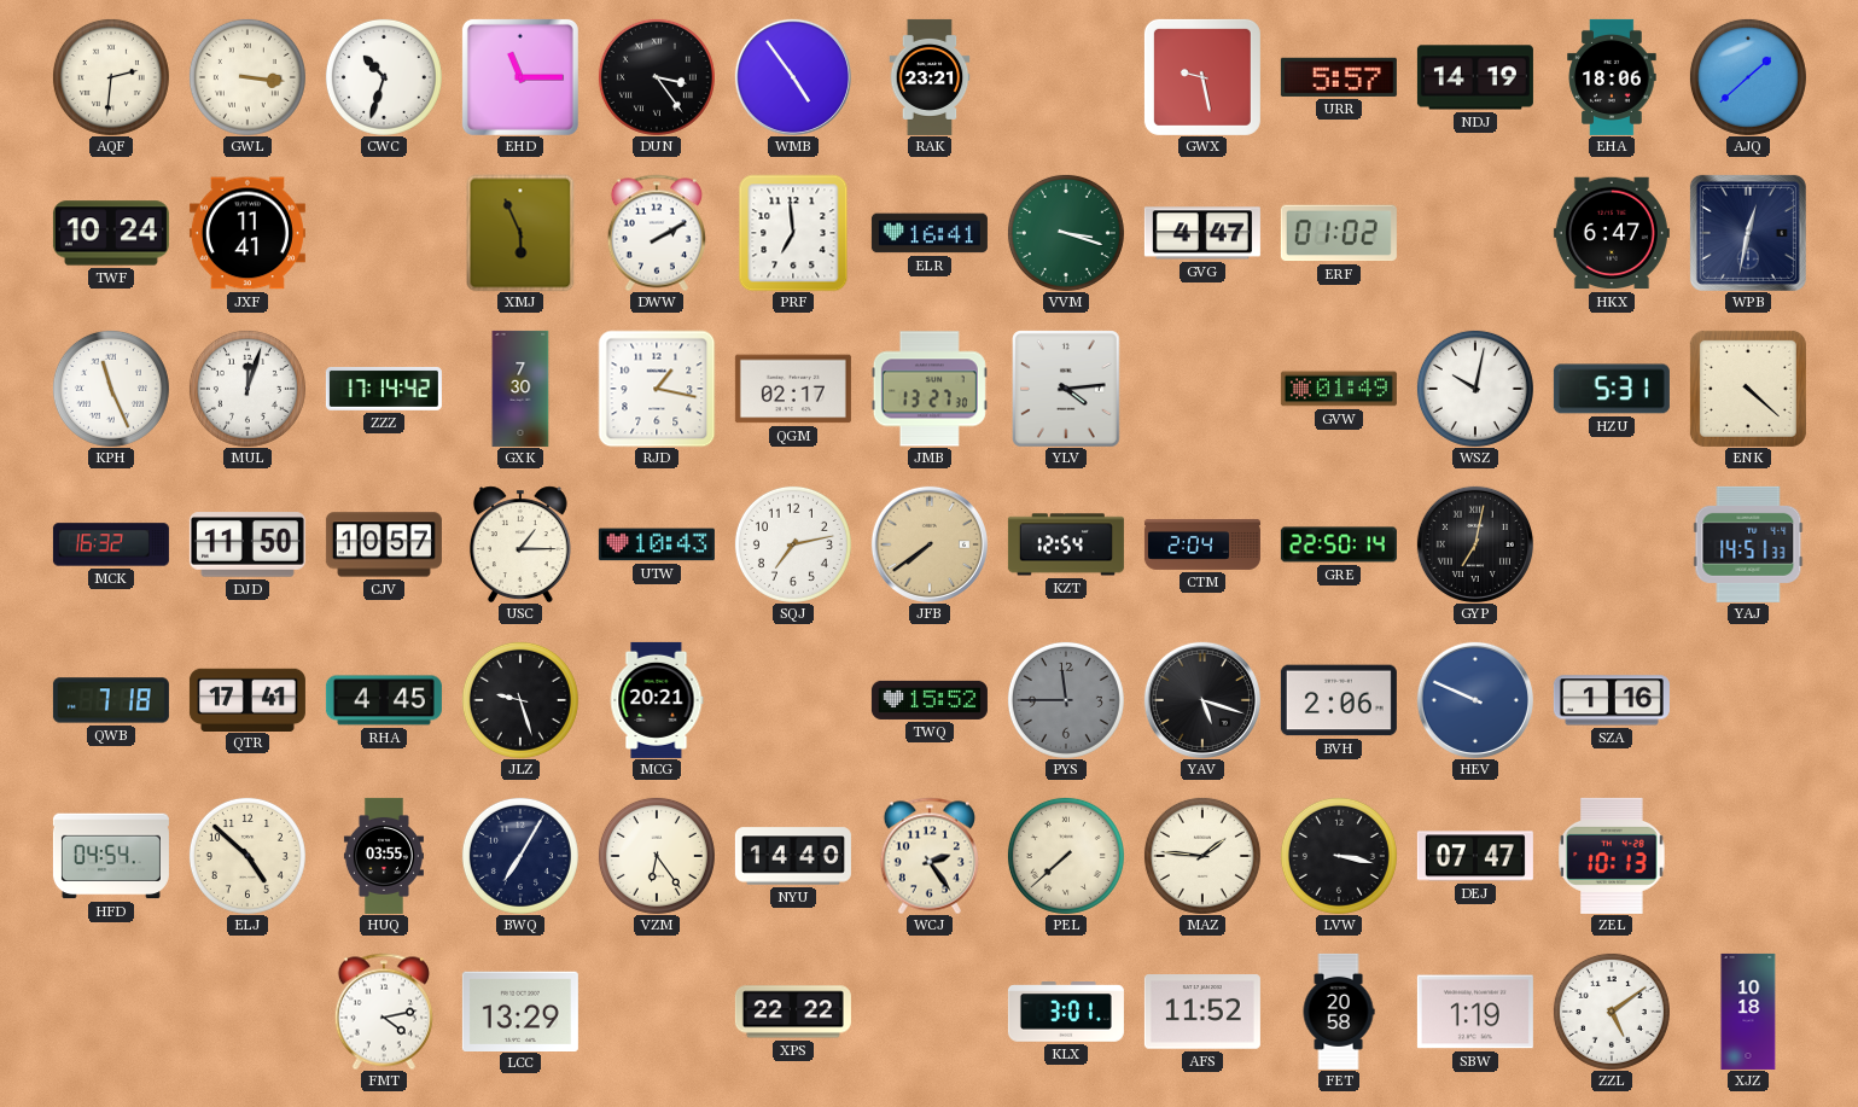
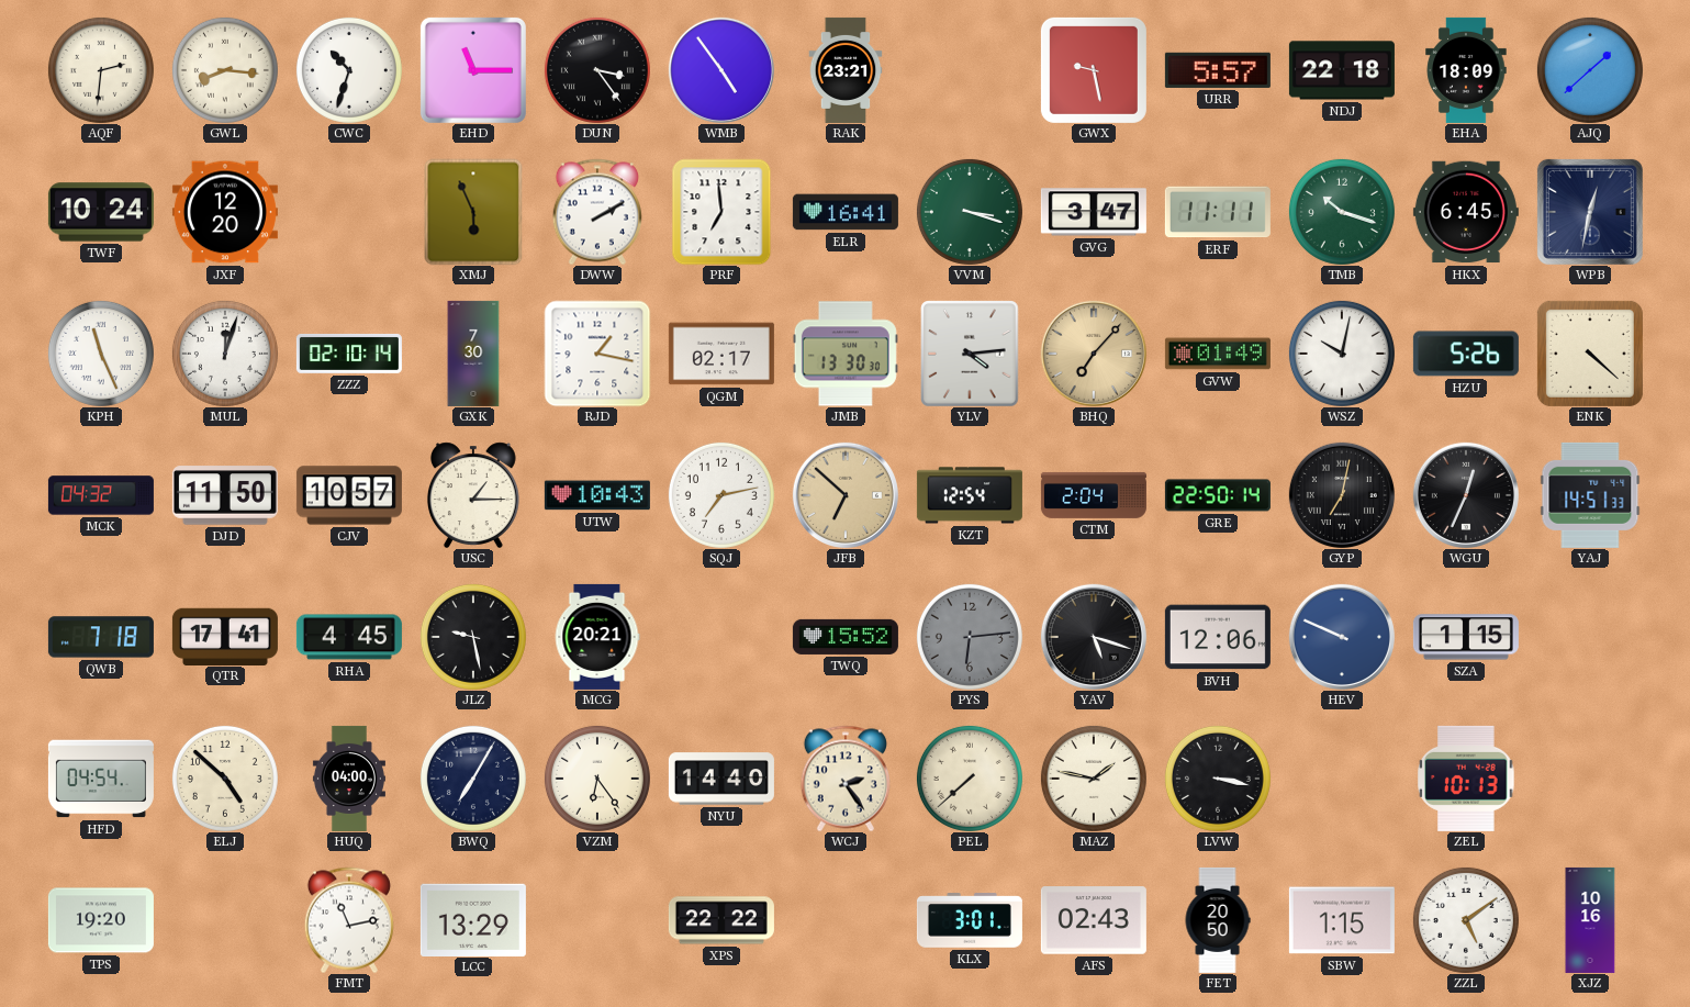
GWL: 3:16 -> 8:16 (225, 70)
NDJ: 14:19 -> 22:18 (1342, 70)
EHA: 18:06 -> 18:09 (1466, 70)
JXF: 11:41 -> 12:20 (225, 212)
GVG: 4:47 -> 3:47 (1094, 212)
ERF: 01:02 -> 11:11 (1218, 212)
TMB: none -> 10:18 (1342, 212)
HKX: 6:47 -> 6:45 (1466, 212)
ZZZ: 17:14 -> 02:10 (349, 354)
JMB: 13:27 -> 13:30 (846, 354)
BHQ: none -> 7:07 (1094, 354)
HZU: 5:31 -> 5:26 (1466, 354)
MCK: 16:32 -> 04:32 (101, 495)
JFB: 7:39 -> 6:52 (846, 495)
WGU: none -> 12:34 (1466, 495)
JLZ: 9:27 -> 9:28 (473, 637)
PYS: 11:45 -> 6:14 (970, 637)
BVH: 2:06 -> 12:06 (1218, 637)
SZA: 1:16 -> 1:15 (1466, 637)
HUQ: 03:55 -> 04:00 (349, 779)
MAZ: 1:46 -> 1:47 (1094, 779)
DEJ: 07:47 -> none (1475, 856)
TPS: none -> 19:20 (101, 920)
FMT: 4:13 -> 11:13 (349, 920)
AFS: 11:52 -> 02:43 (1094, 920)
FET: 20:58 -> 20:50 (1218, 920)
SBW: 1:19 -> 1:15 (1342, 920)
XJZ: 10:18 -> 10:16 (1590, 920)
